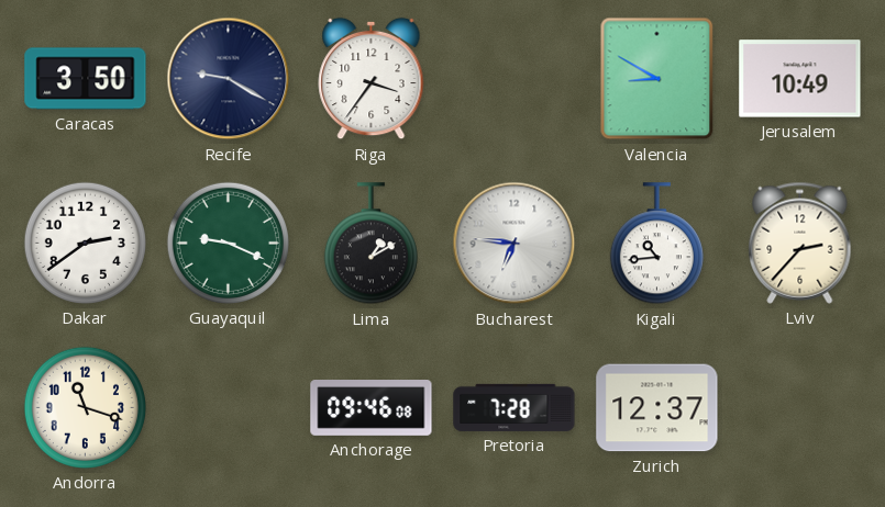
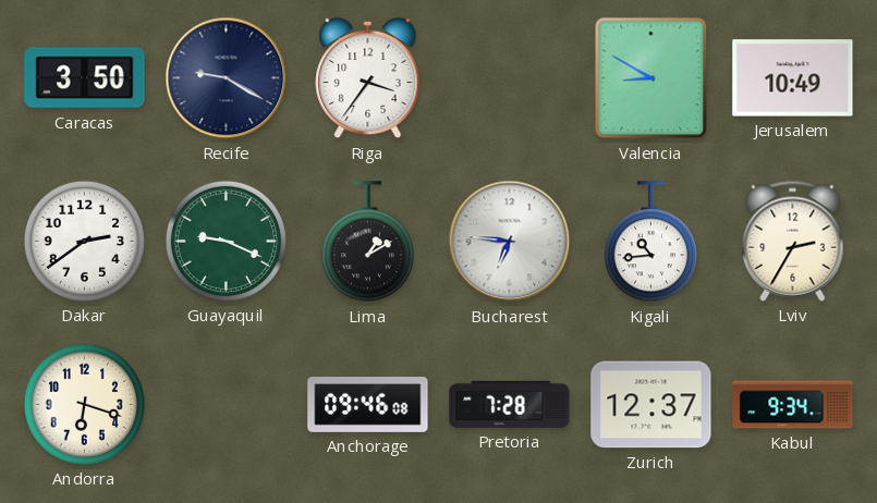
Lviv: 2:37 -> 2:35 (793, 241)
Andorra: 11:18 -> 6:18 (84, 404)
Kabul: none -> 9:34 (793, 405)
